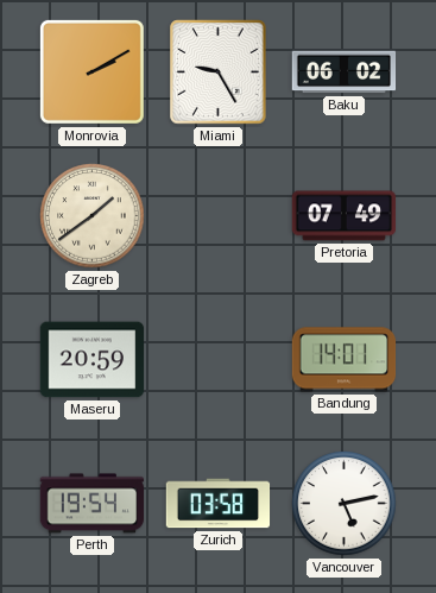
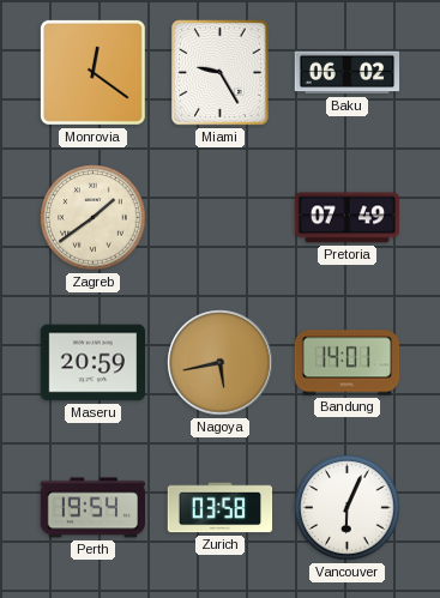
Monrovia: 2:10 -> 12:21 (92, 72)
Nagoya: none -> 5:43 (221, 363)
Vancouver: 5:13 -> 6:04 (348, 508)
